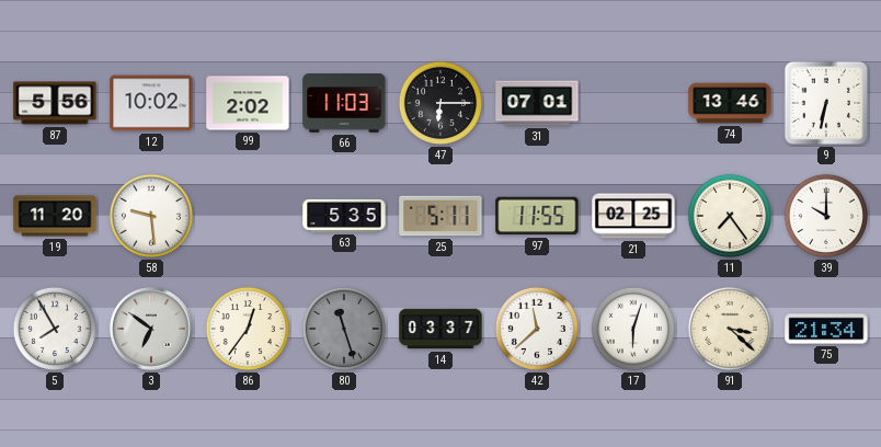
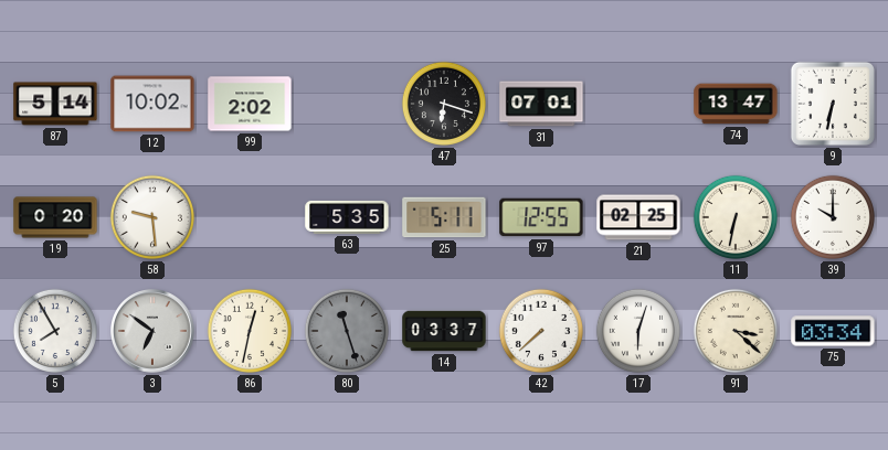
87: 5:56 -> 5:14 (55, 104)
66: 11:03 -> none (344, 104)
47: 6:15 -> 6:18 (444, 104)
74: 13:46 -> 13:47 (736, 104)
19: 11:20 -> 0:20 (55, 217)
97: 11:55 -> 12:55 (541, 217)
11: 7:24 -> 6:32 (736, 217)
86: 12:36 -> 12:32 (250, 331)
42: 11:38 -> 7:38 (541, 331)
75: 21:34 -> 03:34 (833, 331)
